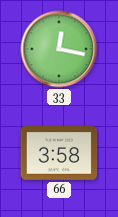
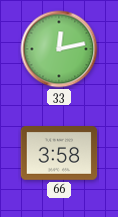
33: 12:17 -> 12:13 (59, 49)
